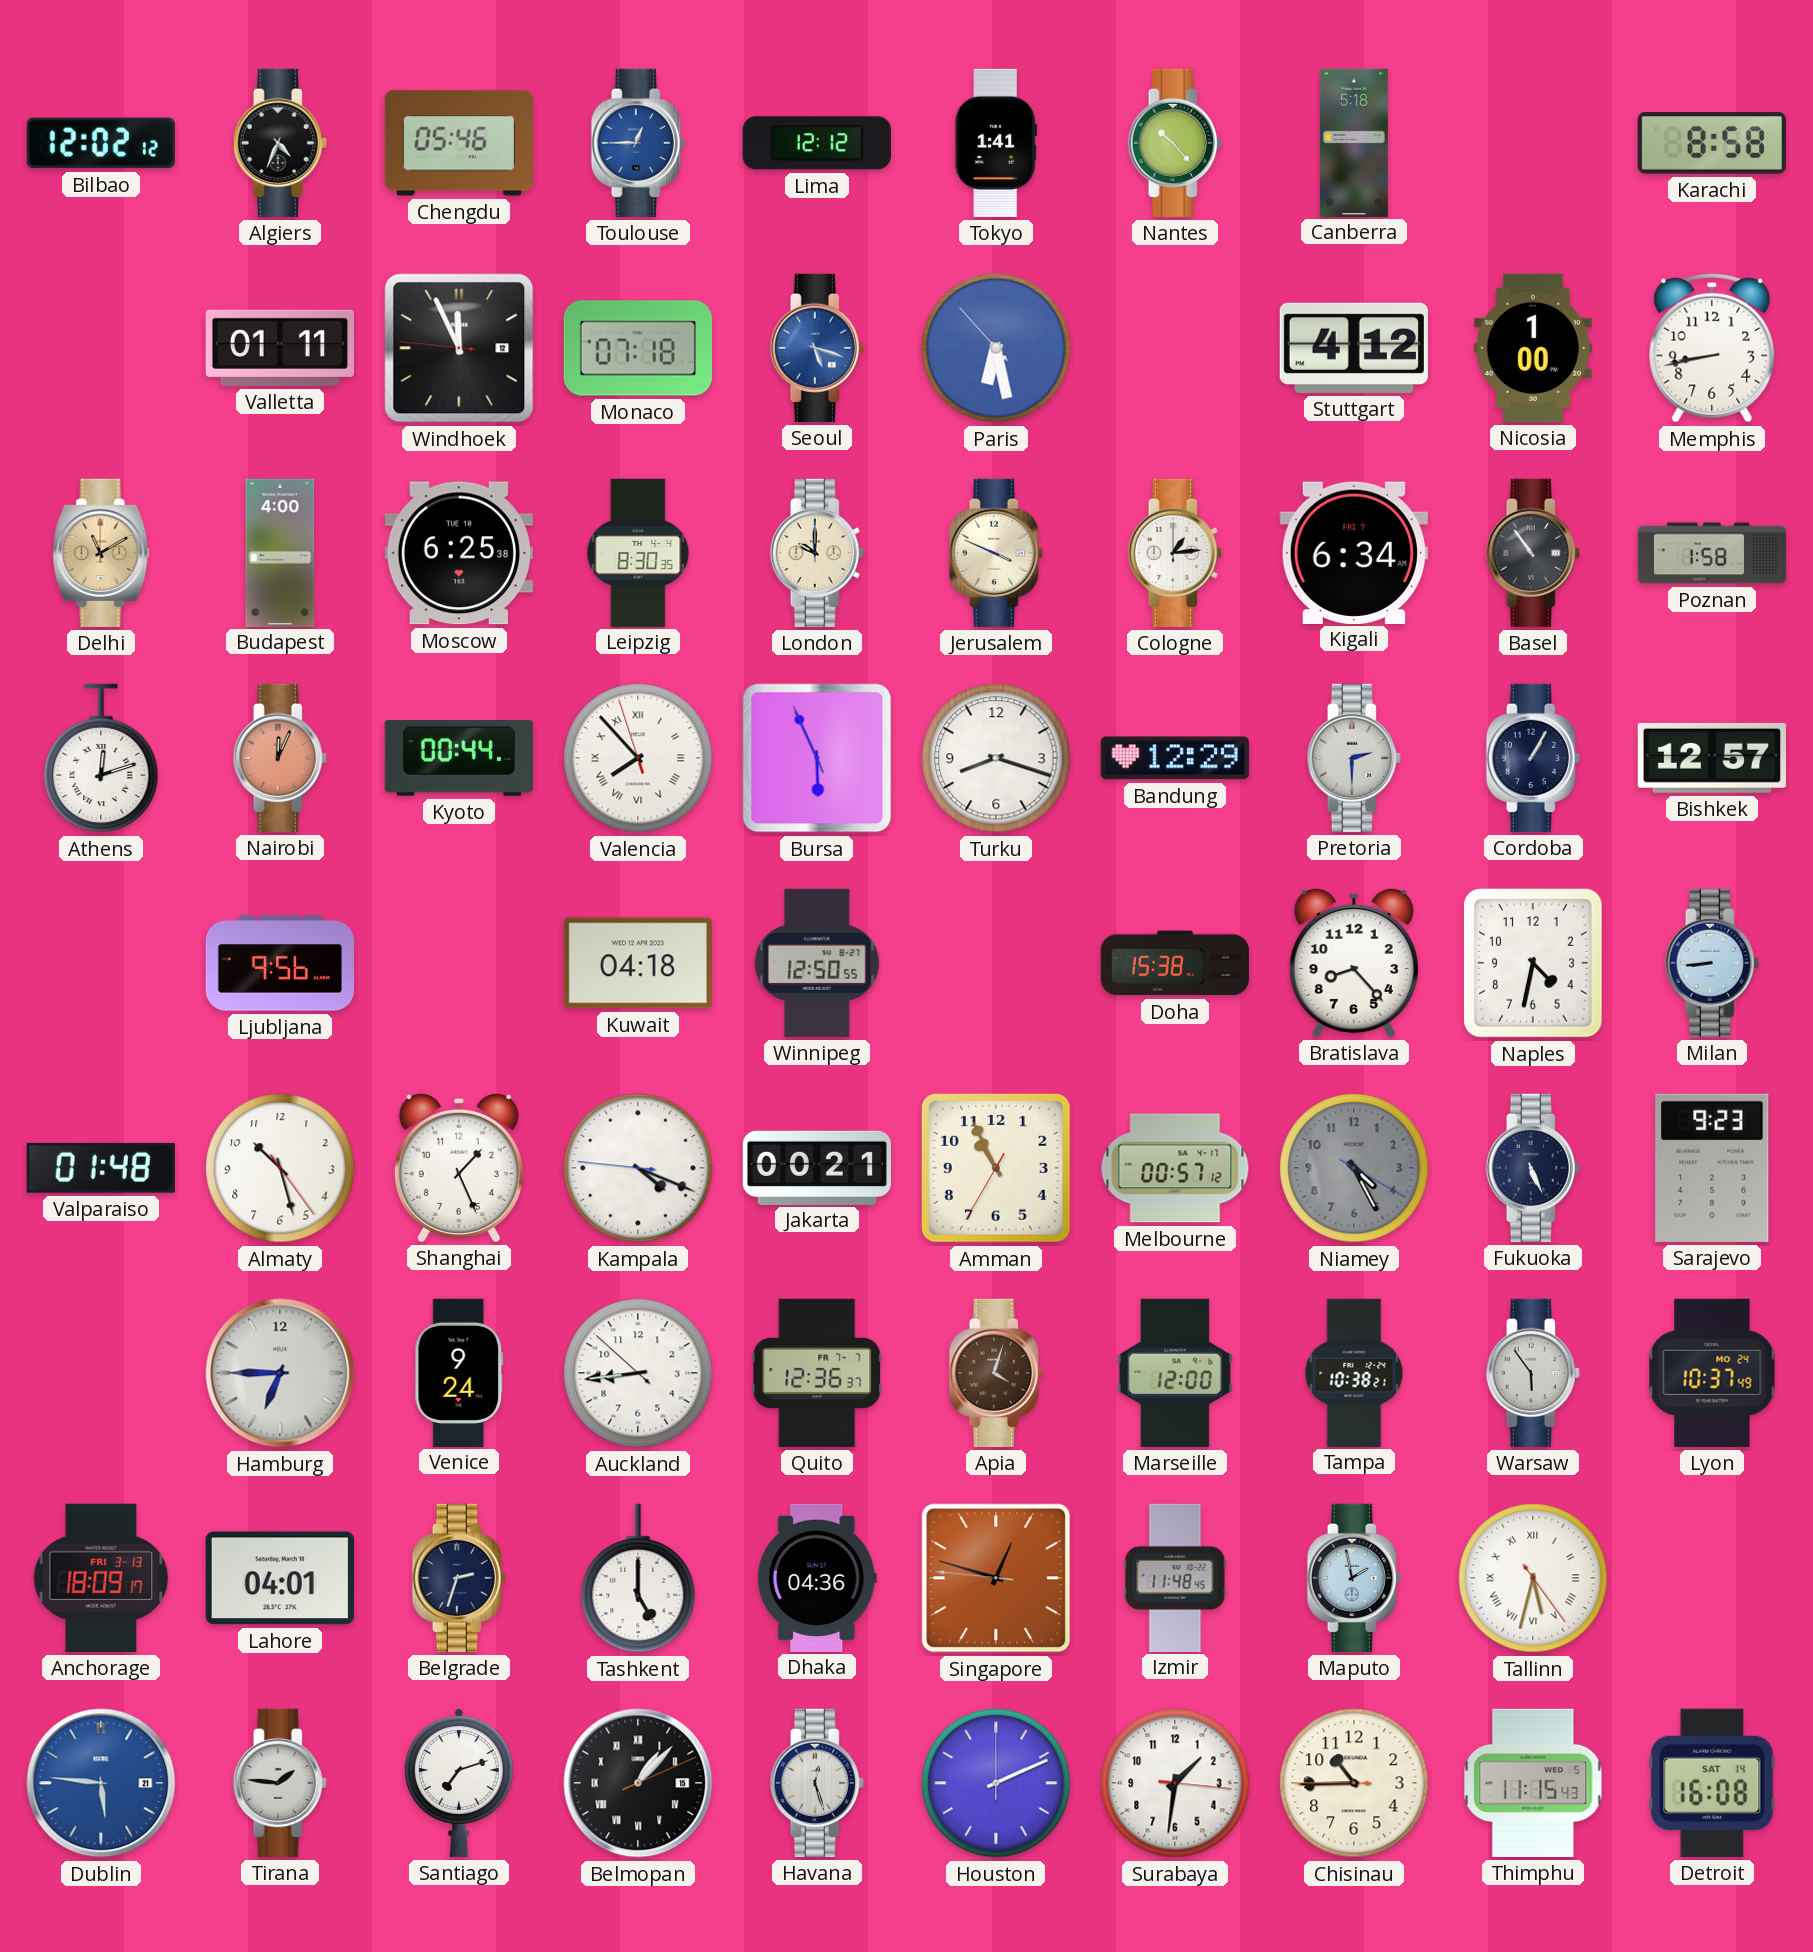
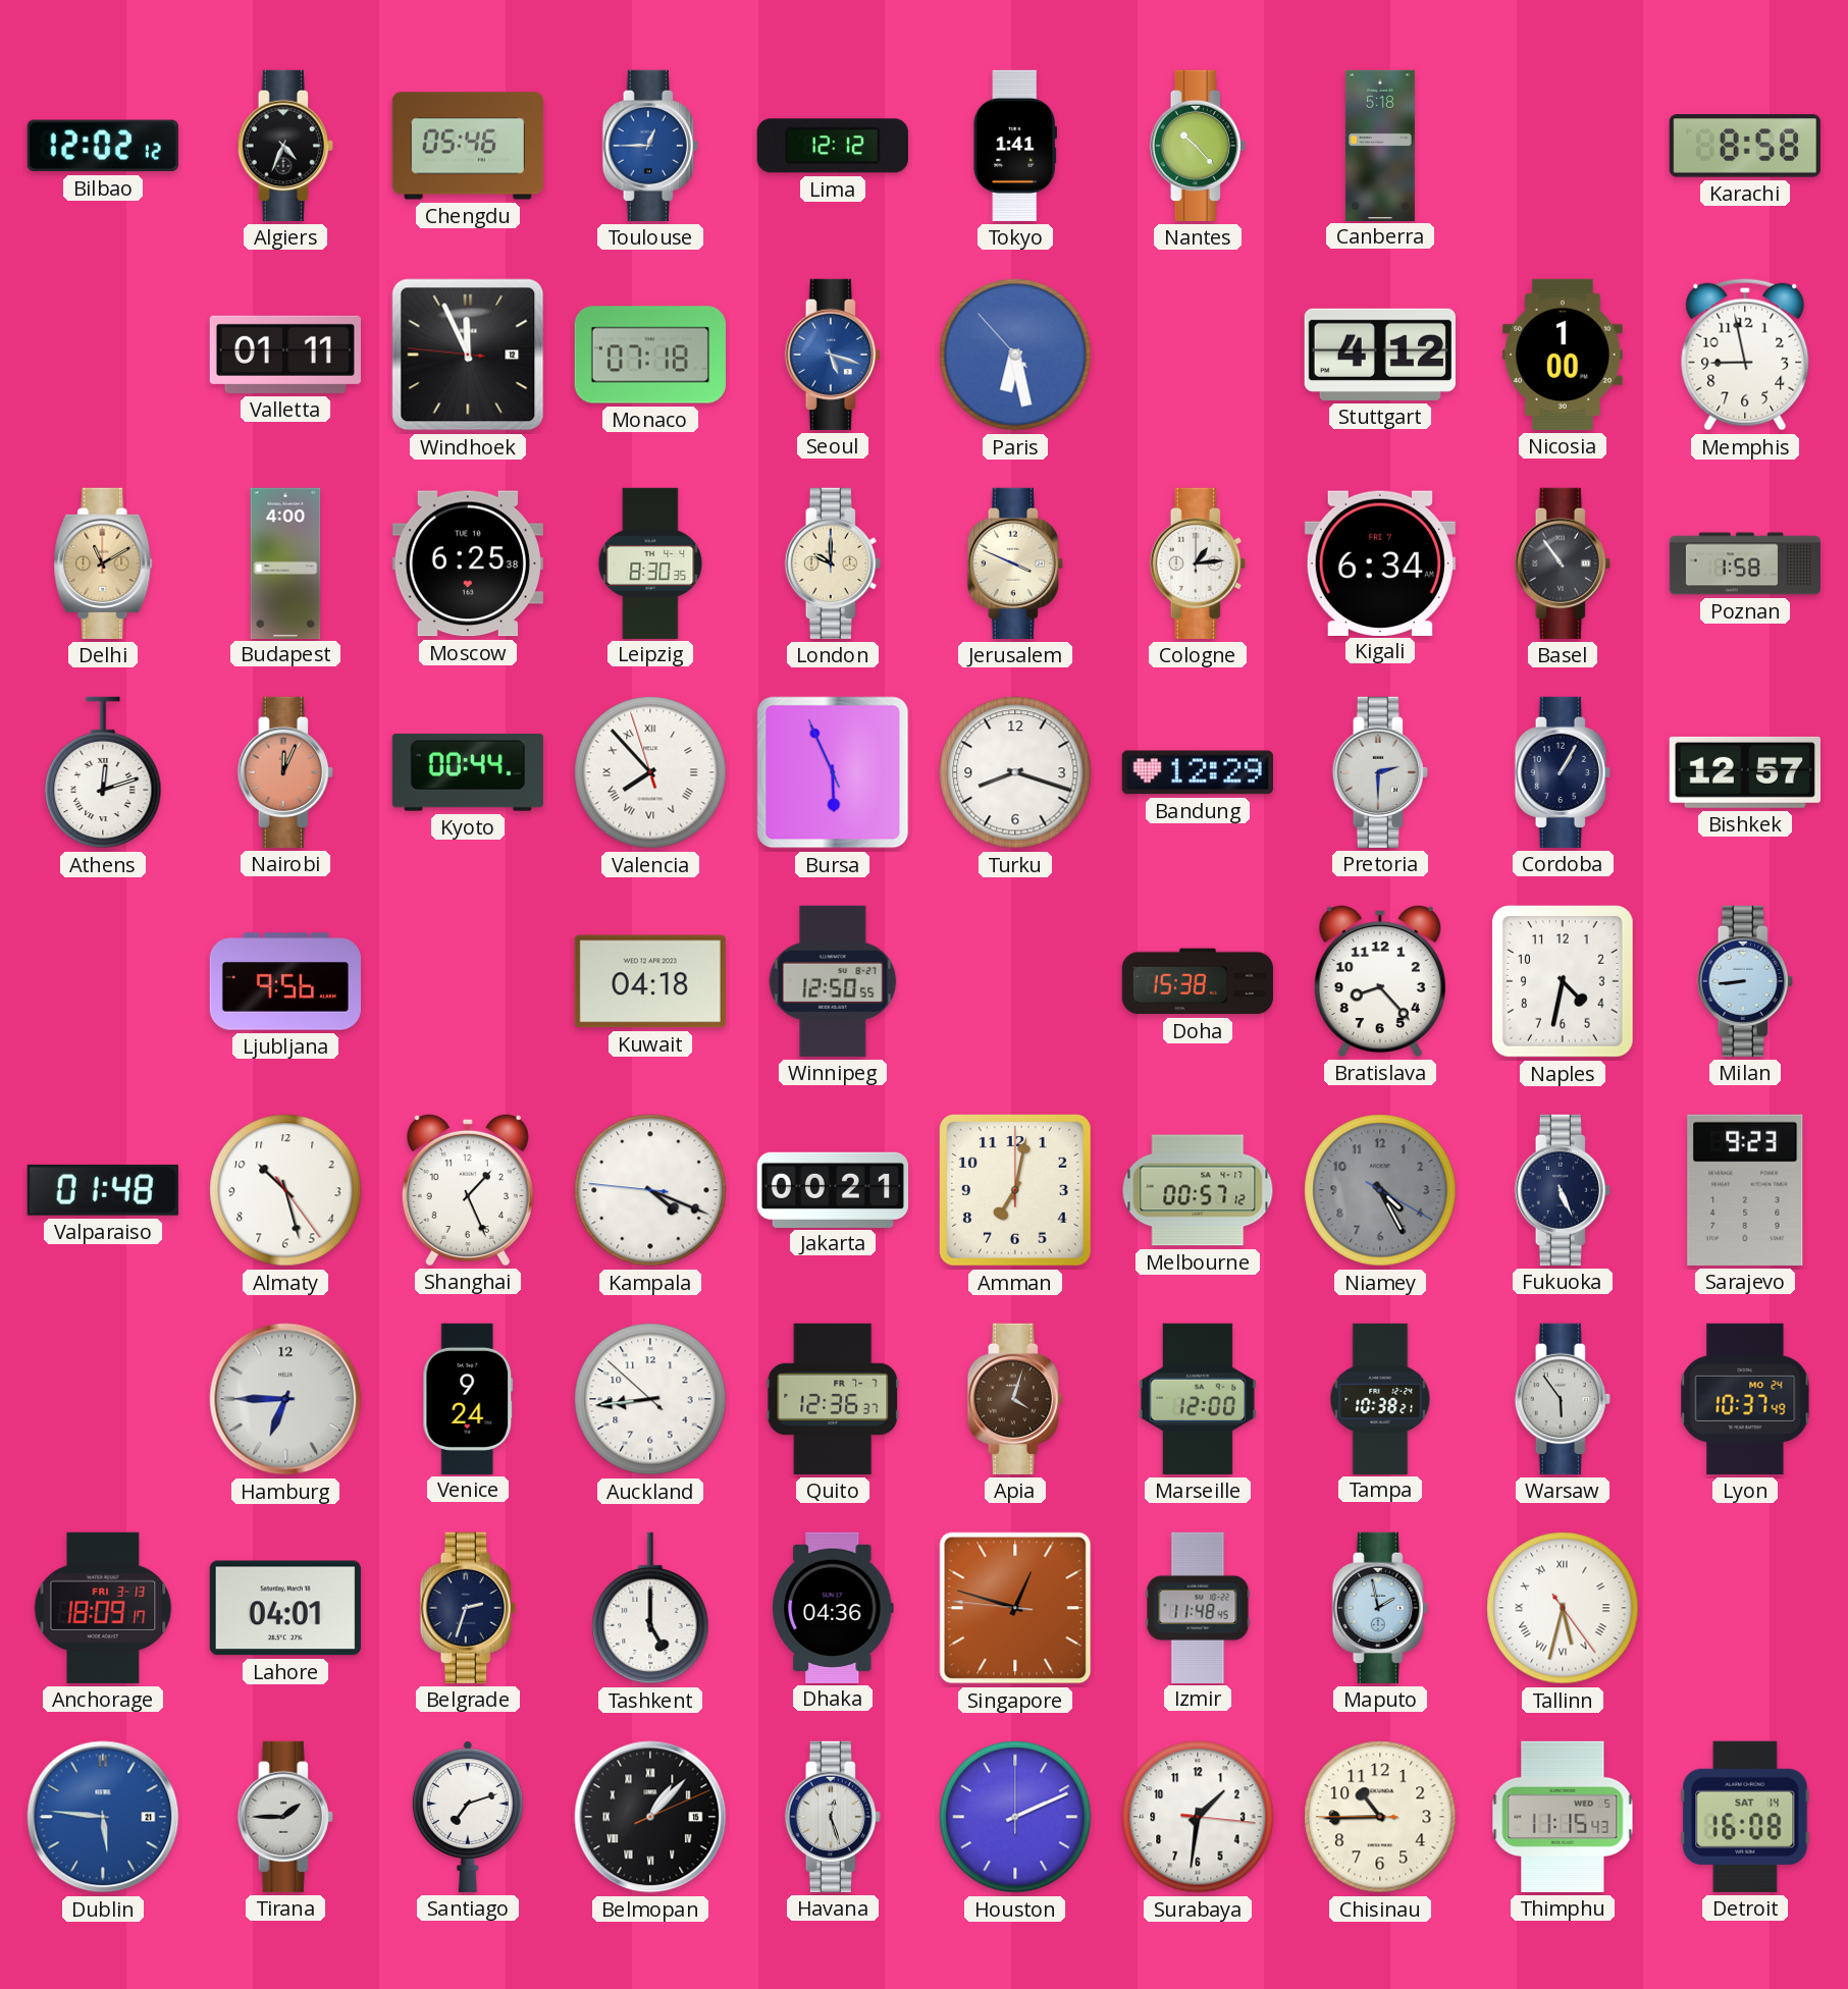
Memphis: 8:43 -> 8:58 (1745, 355)
Amman: 10:55 -> 7:02 (1015, 1190)
Tirana: 1:46 -> 1:45 (285, 1817)
